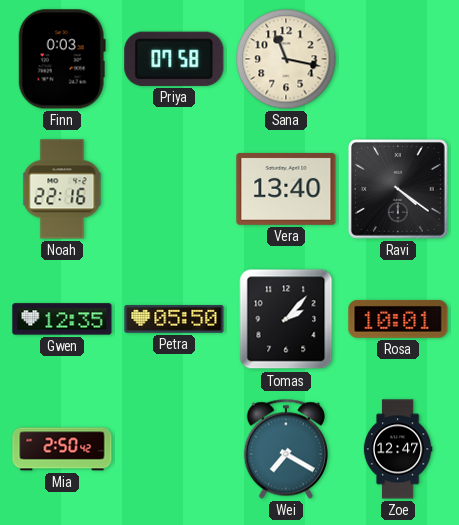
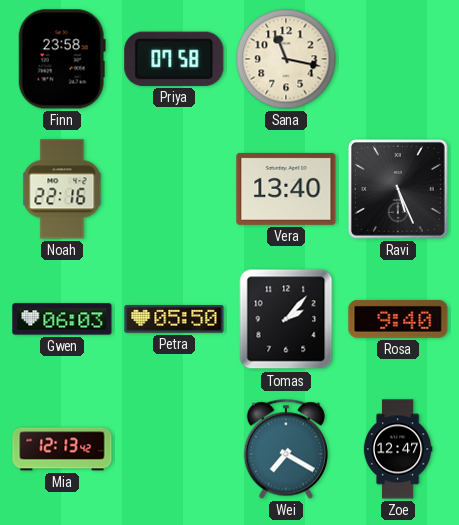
Finn: 0:03 -> 23:58 (62, 59)
Ravi: 4:21 -> 5:26 (398, 189)
Gwen: 12:35 -> 06:03 (62, 319)
Rosa: 10:01 -> 9:40 (398, 319)
Mia: 2:50 -> 12:13 (62, 449)
